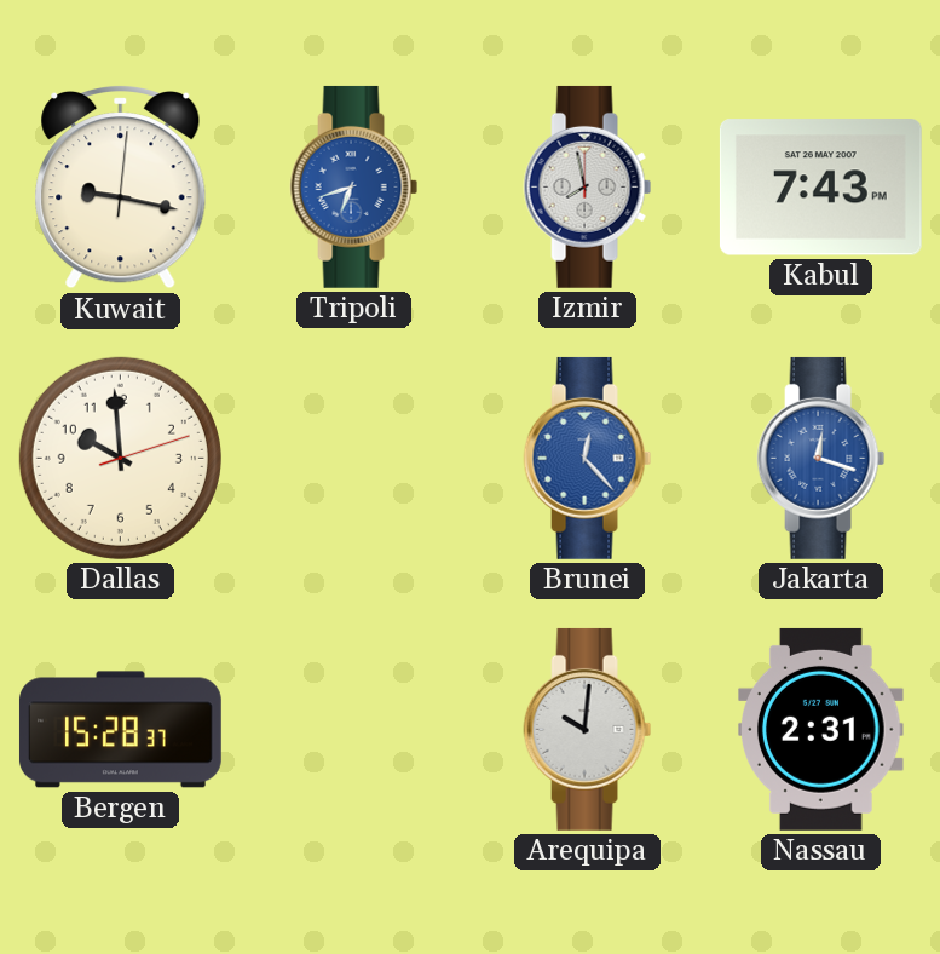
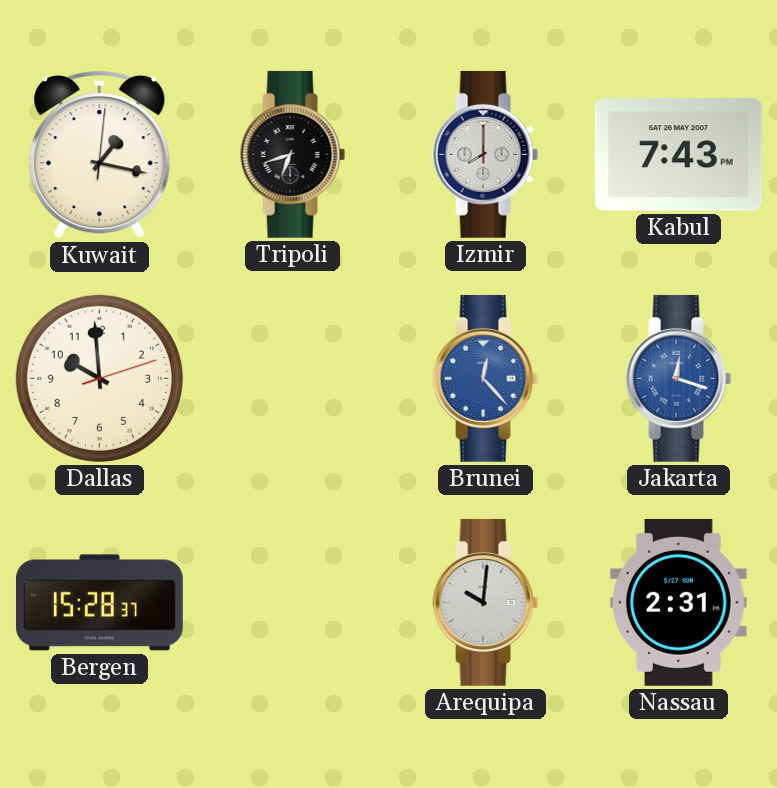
Kuwait: 9:17 -> 1:17 (100, 154)
Tripoli dial: blue -> black (293, 154)
Izmir: 7:58 -> 8:00 (486, 154)
